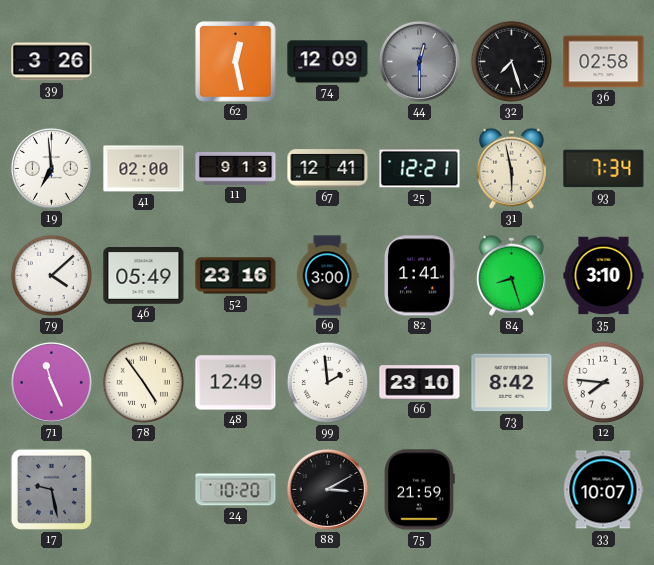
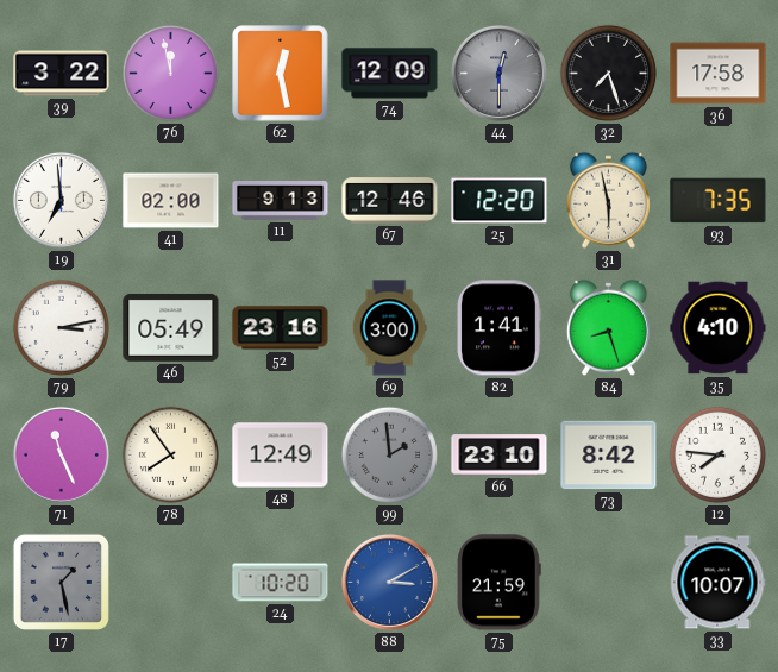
39: 3:26 -> 3:22 (62, 74)
76: none -> 11:58 (170, 73)
36: 02:58 -> 17:58 (719, 74)
67: 12:41 -> 12:46 (390, 201)
25: 12:21 -> 12:20 (500, 201)
93: 7:34 -> 7:35 (719, 201)
79: 4:08 -> 3:13 (61, 327)
35: 3:10 -> 4:10 (719, 328)
78: 4:54 -> 7:54 (170, 454)
99 dial: white -> grey (389, 454)
17: 9:28 -> 1:28 (61, 582)
88 dial: black -> blue (389, 582)
